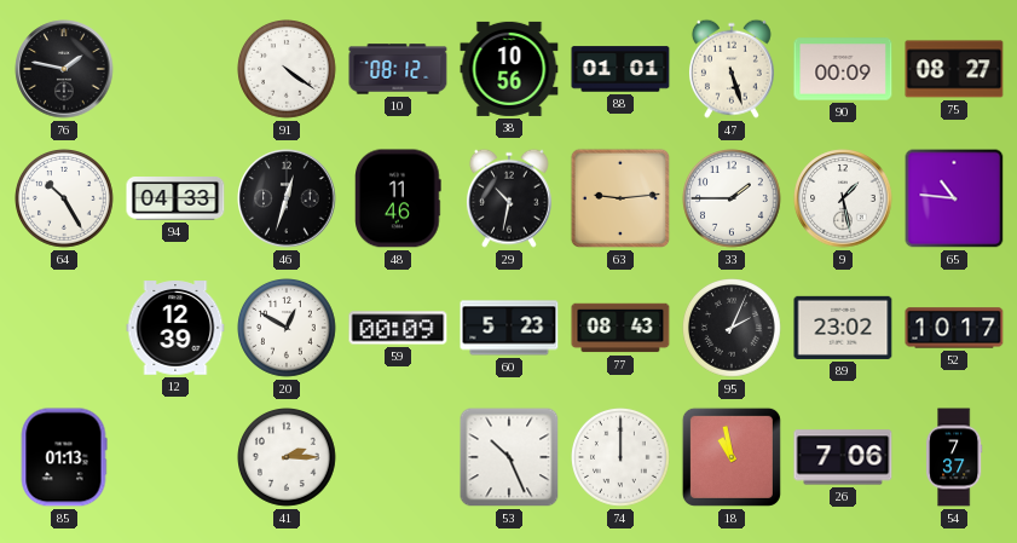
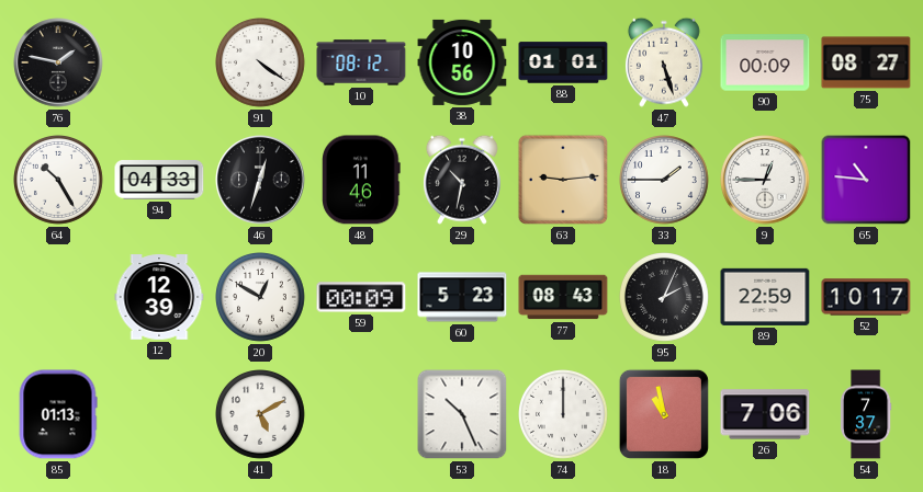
9: 1:28 -> 12:45 (765, 180)
89: 23:02 -> 22:59 (765, 297)
41: 2:15 -> 5:10 (261, 415)
